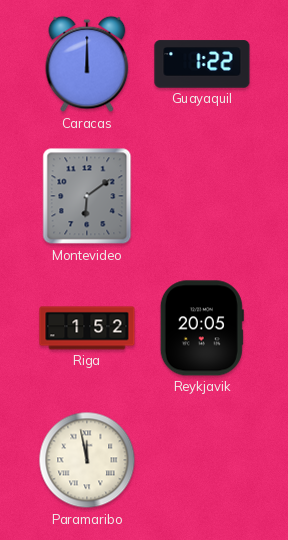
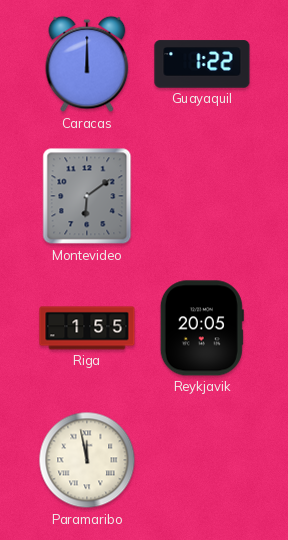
Riga: 1:52 -> 1:55 (87, 328)
